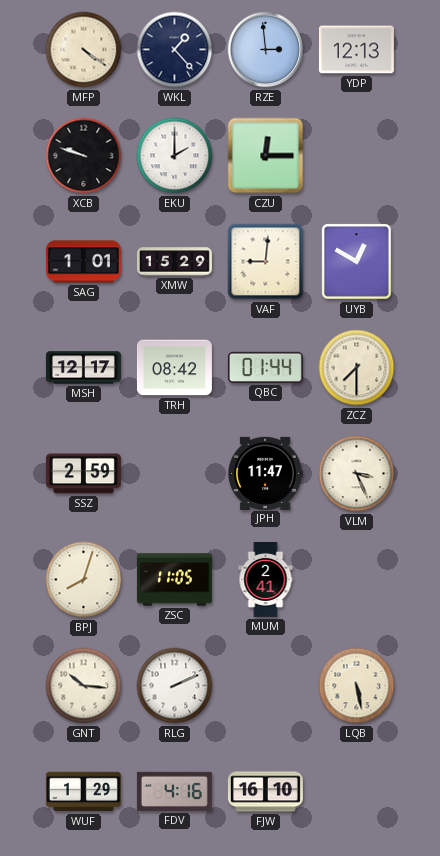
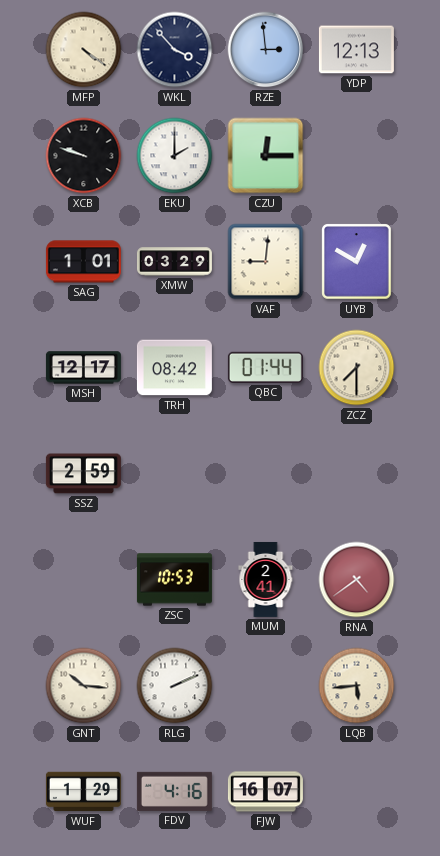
WKL: 1:23 -> 3:53 (175, 50)
XMW: 15:29 -> 03:29 (174, 262)
JPH: 11:47 -> none (265, 473)
VLM: 3:26 -> none (357, 474)
BPJ: 8:03 -> none (84, 580)
ZSC: 11:05 -> 10:53 (174, 580)
RNA: none -> 4:39 (357, 580)
LQB: 5:28 -> 5:44 (357, 686)
FJW: 16:10 -> 16:07 (265, 792)
